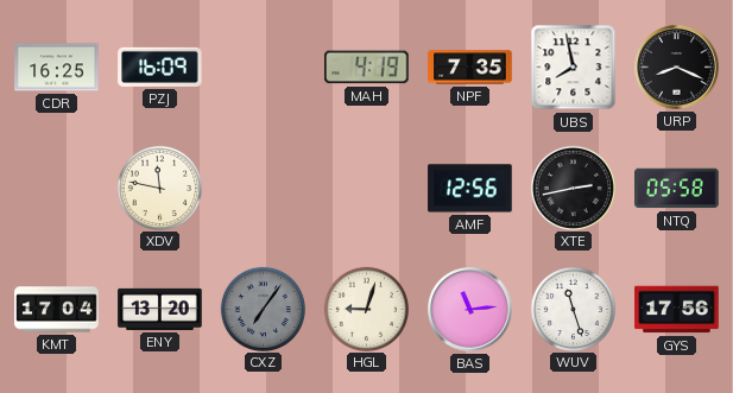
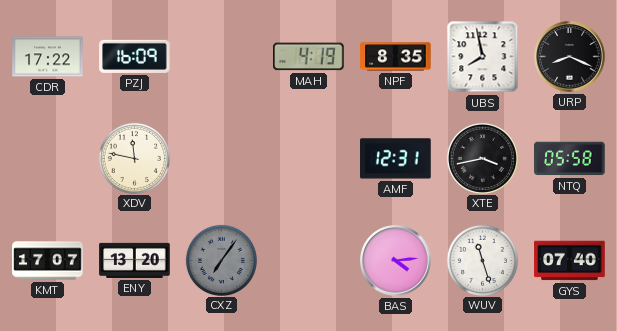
CDR: 16:25 -> 17:22 (48, 57)
NPF: 7:35 -> 8:35 (396, 57)
AMF: 12:56 -> 12:31 (396, 159)
XTE: 2:43 -> 3:43 (482, 158)
KMT: 17:04 -> 17:07 (48, 261)
HGL: 9:03 -> none (366, 309)
BAS: 11:14 -> 4:14 (396, 261)
GYS: 17:56 -> 07:40 (570, 261)
